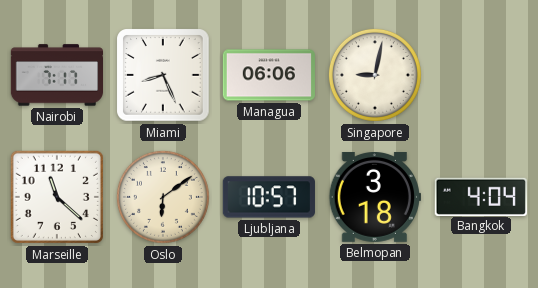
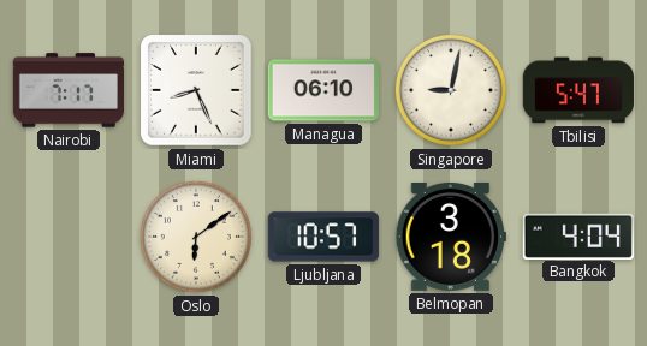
Managua: 06:06 -> 06:10 (323, 90)
Tbilisi: none -> 5:47 (577, 90)
Marseille: 11:22 -> none (57, 197)
